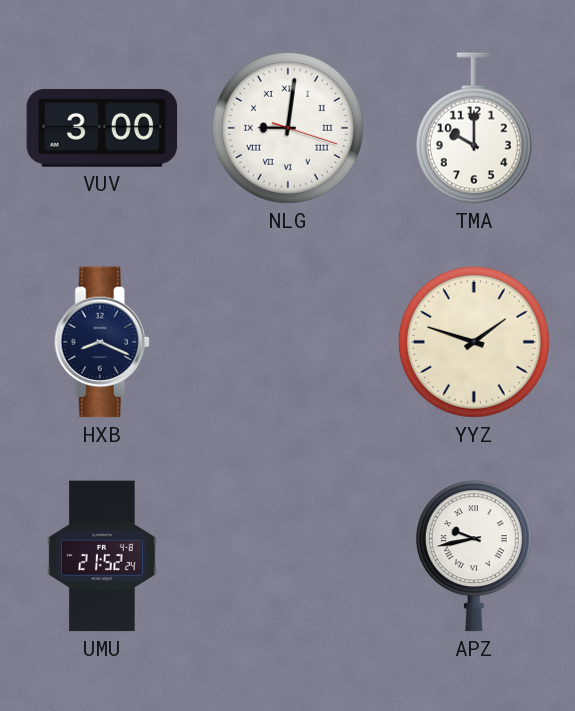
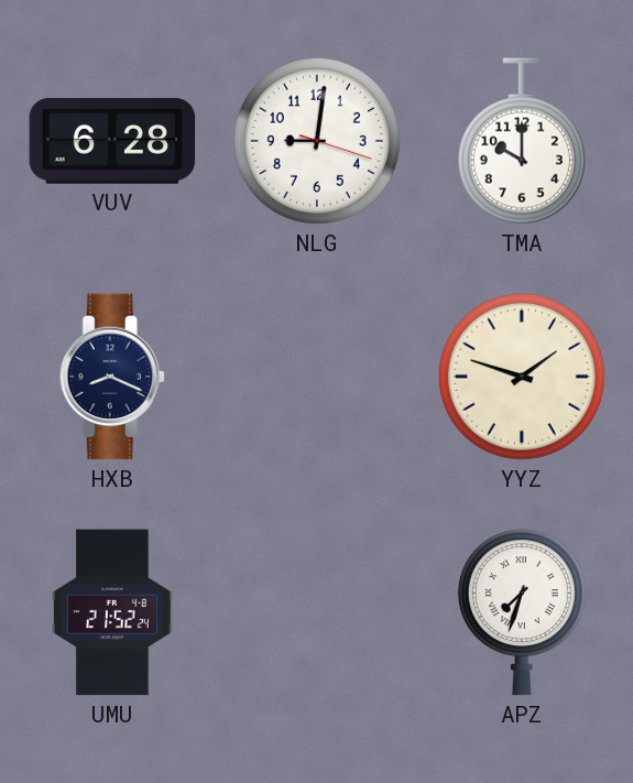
VUV: 3:00 -> 6:28 (112, 141)
NLG numerals: Roman -> Arabic (317, 141)
APZ: 9:43 -> 7:33 (522, 612)
